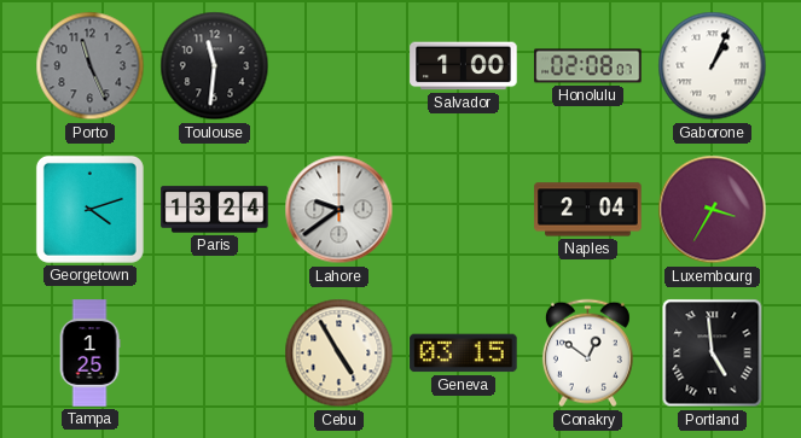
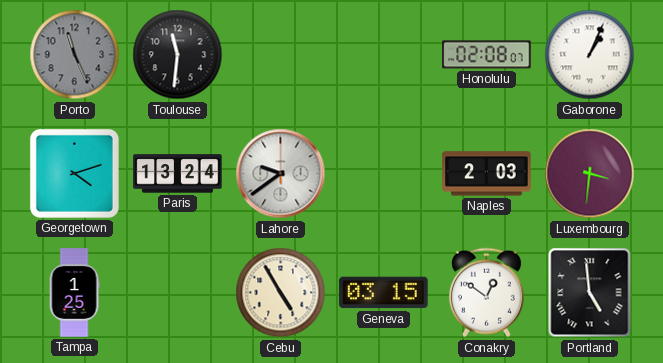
Salvador: 1:00 -> none (464, 66)
Naples: 2:04 -> 2:03 (487, 174)
Luxembourg: 3:35 -> 3:31 (590, 174)
